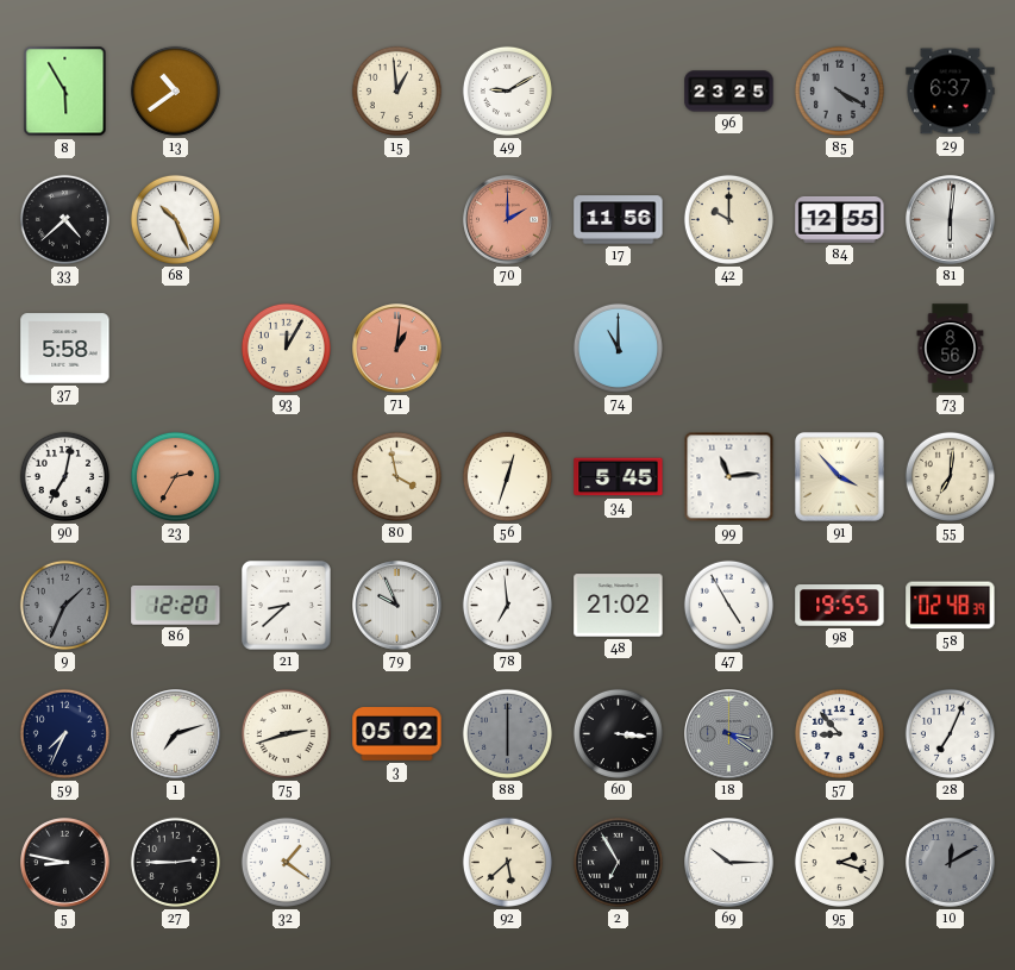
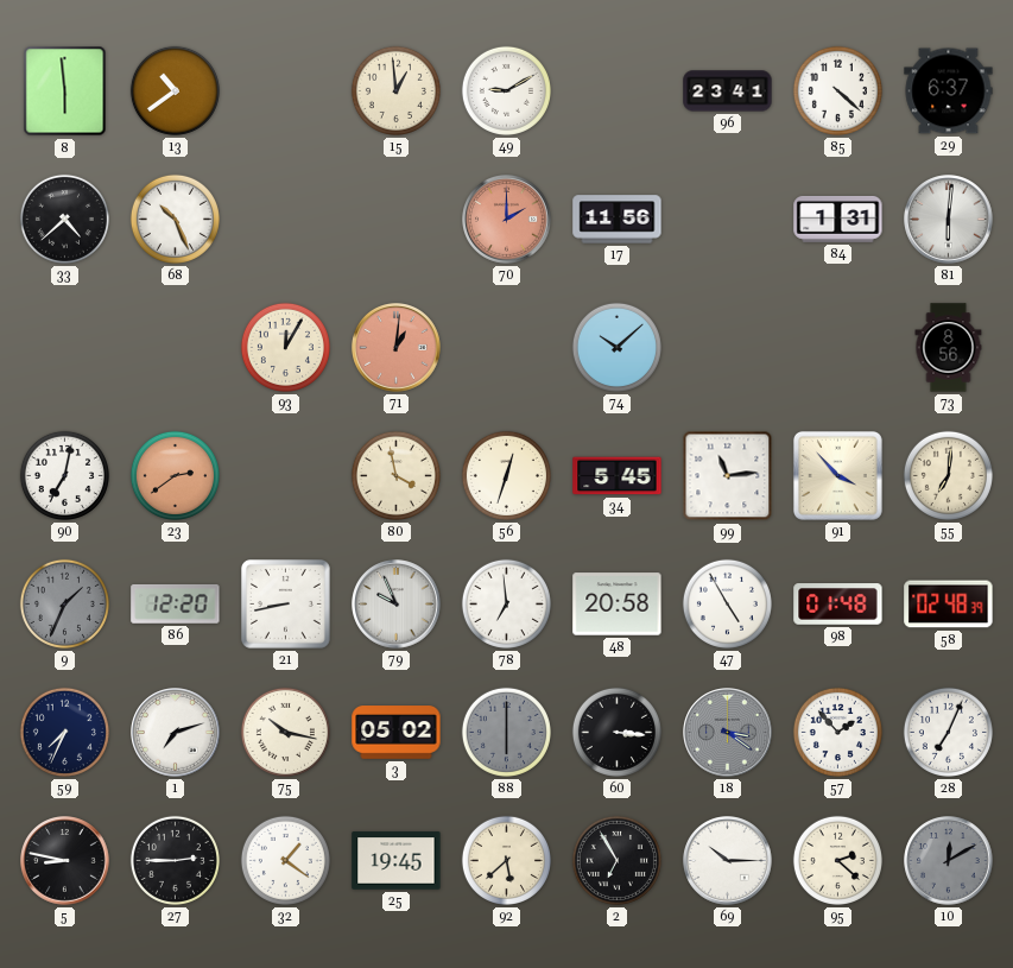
8: 5:55 -> 5:59 (65, 91)
96: 23:25 -> 23:41 (728, 91)
85: 4:20 -> 4:22 (837, 90)
85 dial: grey -> white (837, 90)
42: 10:00 -> none (728, 219)
84: 12:55 -> 1:31 (838, 219)
37: 5:58 -> none (65, 349)
74: 11:00 -> 10:08 (616, 347)
23: 2:35 -> 2:39 (175, 475)
21: 8:38 -> 8:43 (286, 605)
48: 21:02 -> 20:58 (618, 605)
98: 19:55 -> 01:48 (838, 605)
75: 2:42 -> 10:17 (285, 732)
57: 8:53 -> 1:53 (837, 732)
25: none -> 19:45 (397, 861)
95: 2:18 -> 2:22 (837, 860)
